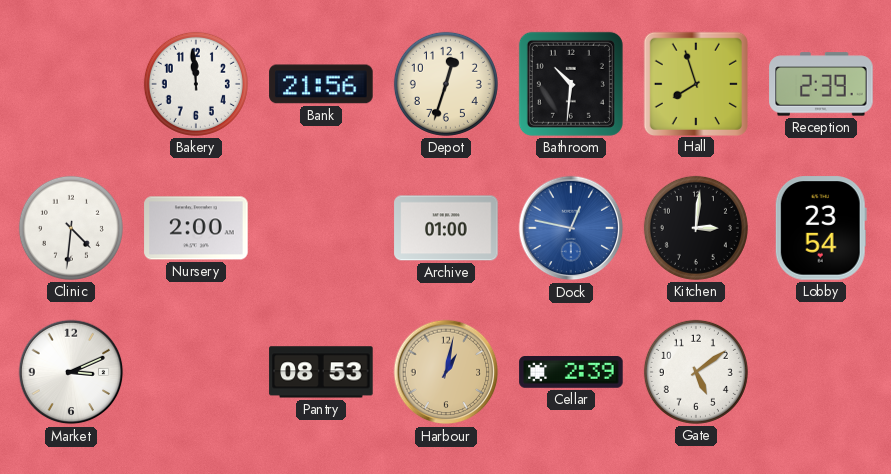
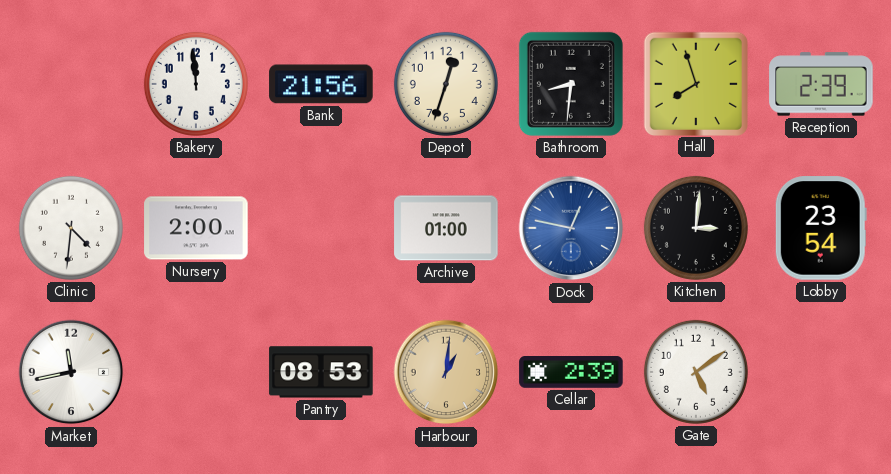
Bathroom: 10:31 -> 8:31 (571, 84)
Market: 3:11 -> 11:43 (71, 372)
Harbour: 1:02 -> 1:01 (446, 372)
